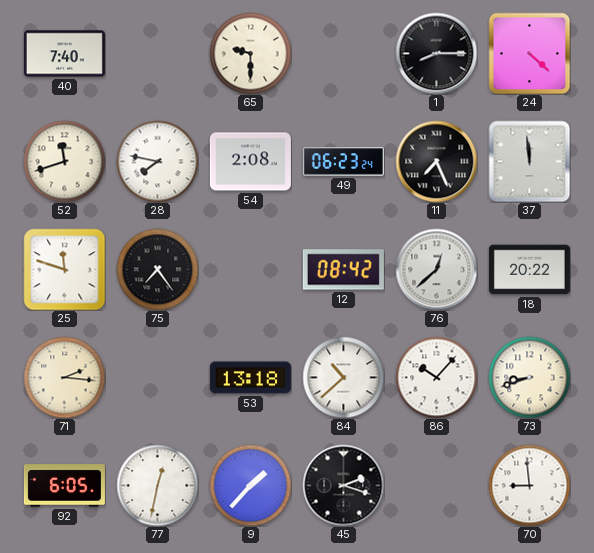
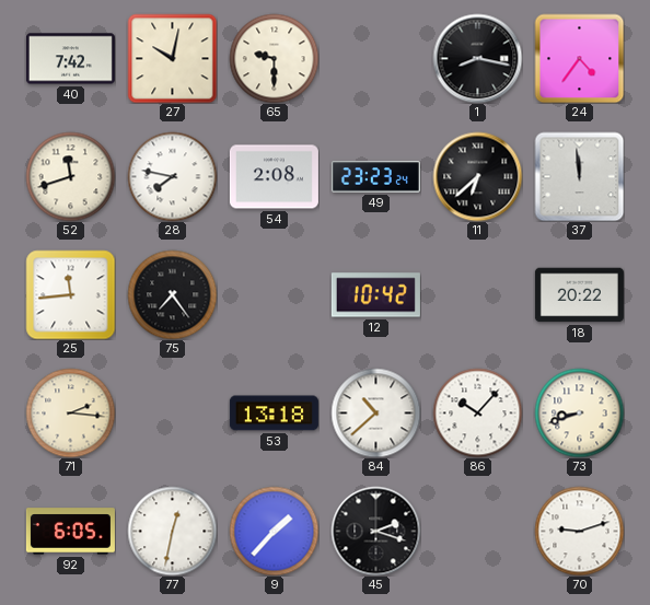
40: 7:40 -> 7:42 (70, 59)
27: none -> 10:02 (172, 58)
1: 8:15 -> 8:17 (477, 58)
24: 4:22 -> 4:36 (579, 58)
49: 06:23 -> 23:23 (375, 177)
11: 7:26 -> 6:38 (477, 176)
25: 11:48 -> 11:44 (70, 294)
12: 08:42 -> 10:42 (375, 295)
76: 12:38 -> none (436, 269)
70: 8:59 -> 9:12 (579, 531)
